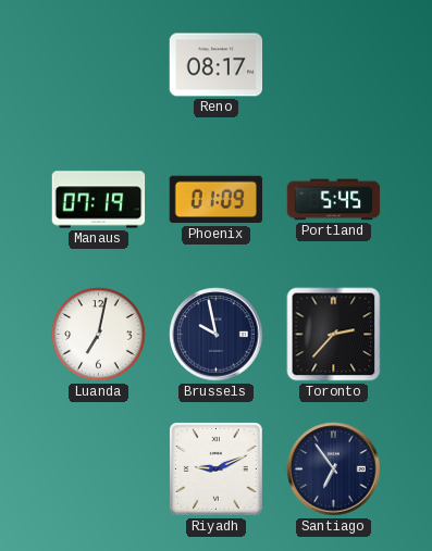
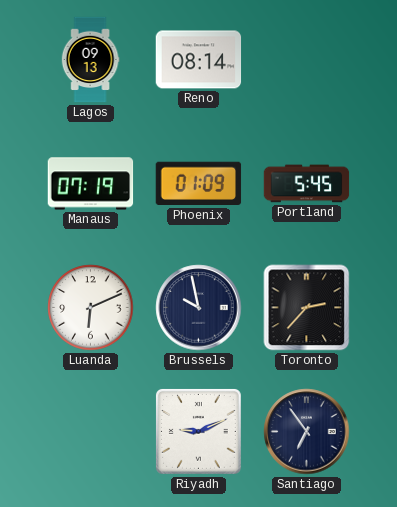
Lagos: none -> 09:13 (90, 60)
Reno: 08:17 -> 08:14 (199, 60)
Luanda: 7:02 -> 6:11 (91, 308)
